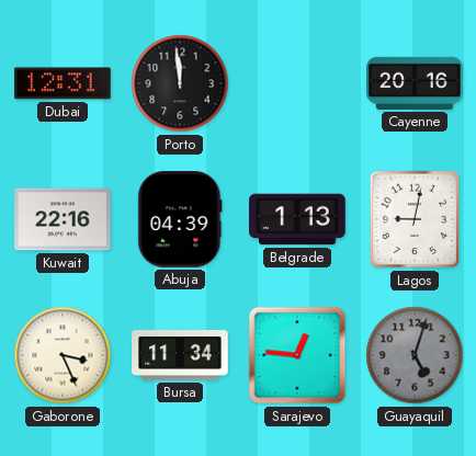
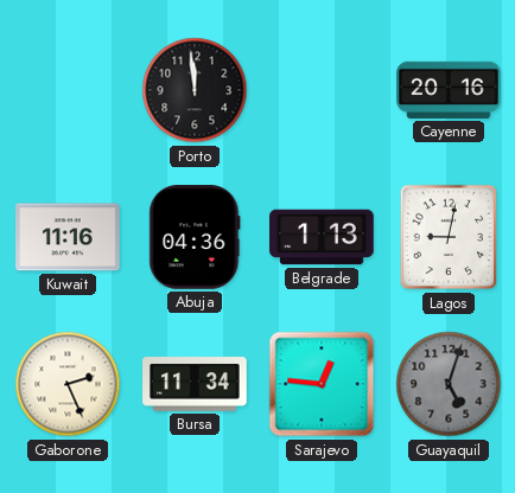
Dubai: 12:31 -> none (63, 83)
Kuwait: 22:16 -> 11:16 (68, 237)
Abuja: 04:39 -> 04:36 (195, 237)
Gaborone: 3:26 -> 2:26 (68, 384)
